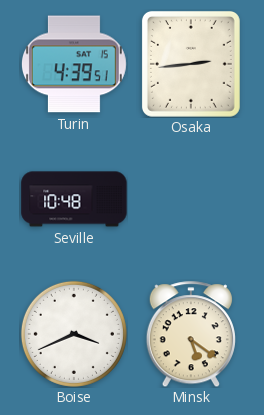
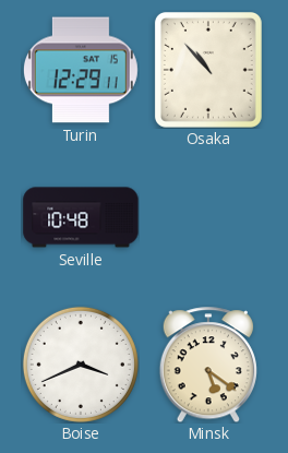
Turin: 4:39 -> 12:29 (81, 70)
Osaka: 2:44 -> 10:53 (208, 70)
